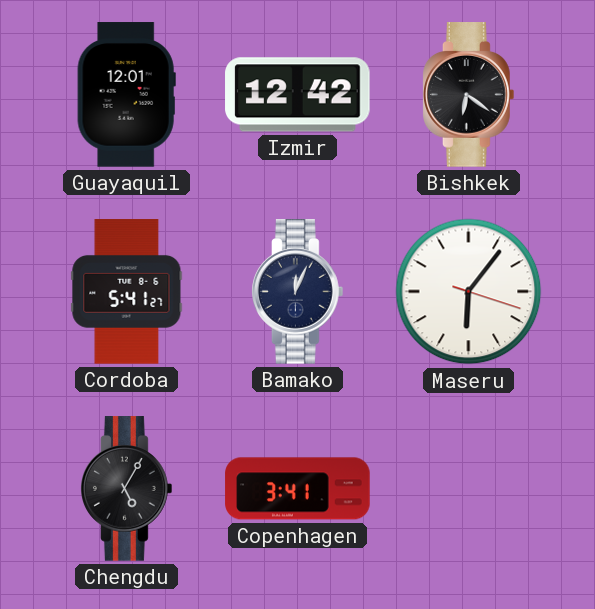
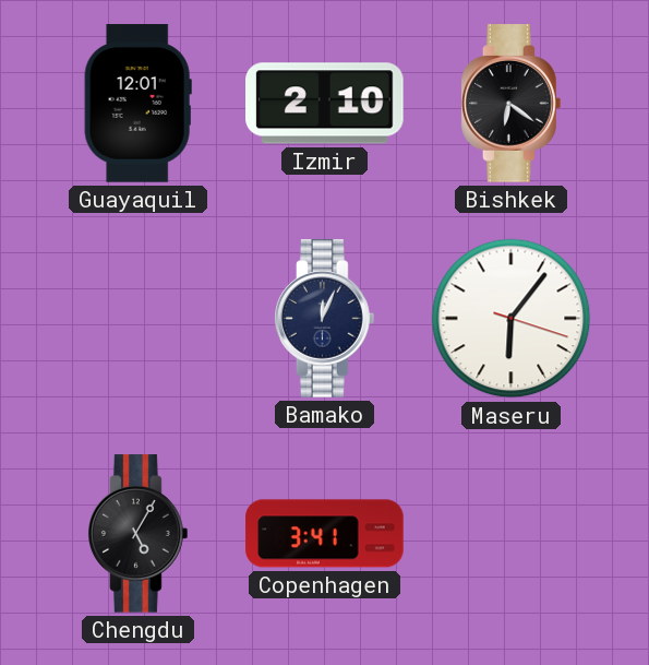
Izmir: 12:42 -> 2:10 (325, 104)
Cordoba: 5:41 -> none (127, 292)
